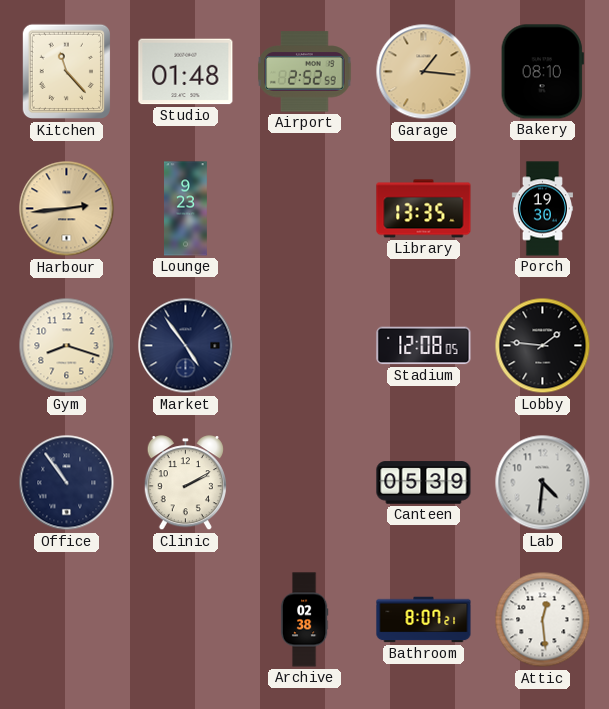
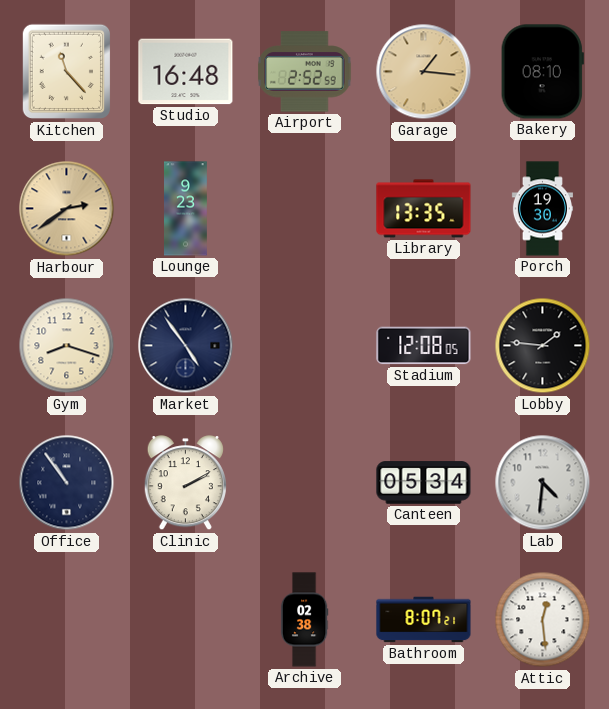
Studio: 01:48 -> 16:48 (186, 72)
Harbour: 2:44 -> 2:39 (67, 209)
Canteen: 05:39 -> 05:34 (424, 483)
